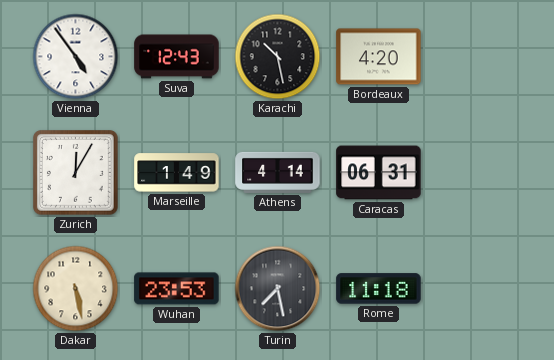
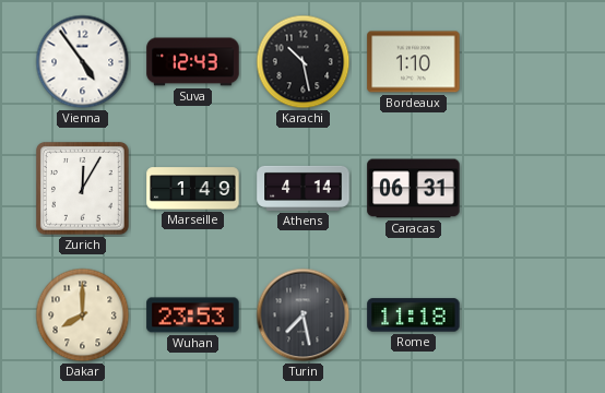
Bordeaux: 4:20 -> 1:10 (414, 62)
Dakar: 5:28 -> 8:00 (83, 315)
